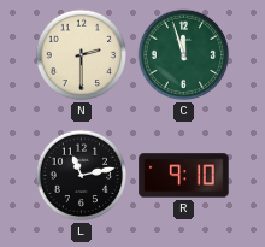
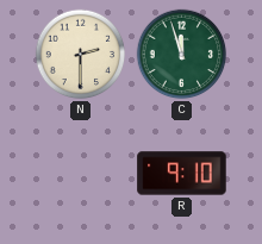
L: 11:13 -> none (82, 176)
